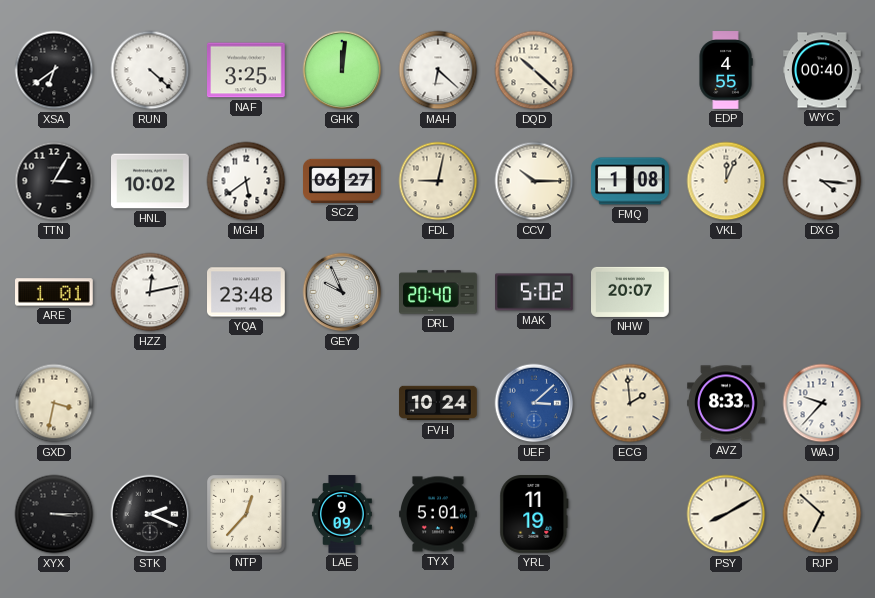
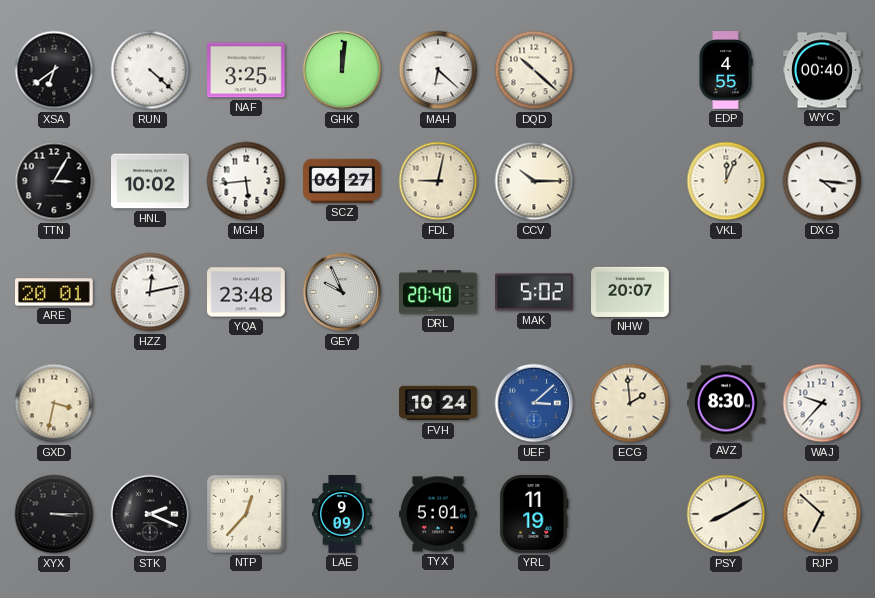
MGH: 5:39 -> 5:44 (246, 181)
FMQ: 1:08 -> none (631, 181)
ARE: 1:01 -> 20:01 (55, 292)
AVZ: 8:33 -> 8:30 (726, 403)
